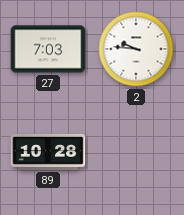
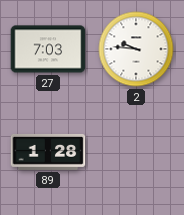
89: 10:28 -> 1:28 (48, 152)
